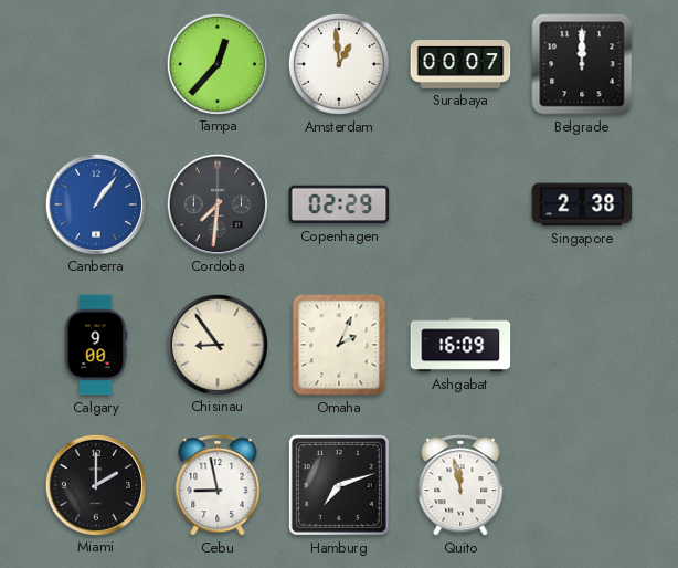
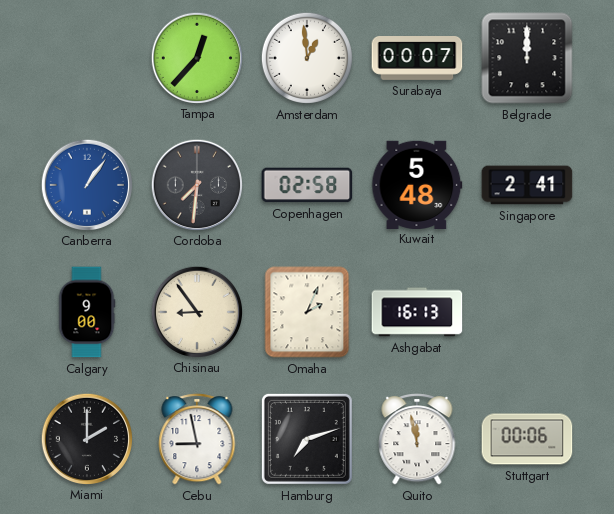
Copenhagen: 02:29 -> 02:58 (307, 185)
Kuwait: none -> 5:48 (417, 184)
Singapore: 2:38 -> 2:41 (527, 185)
Ashgabat: 16:09 -> 16:13 (417, 312)
Stuttgart: none -> 00:06 (527, 439)
